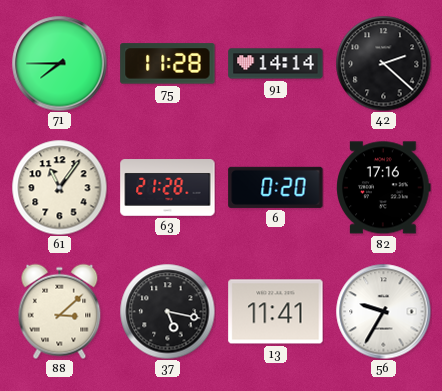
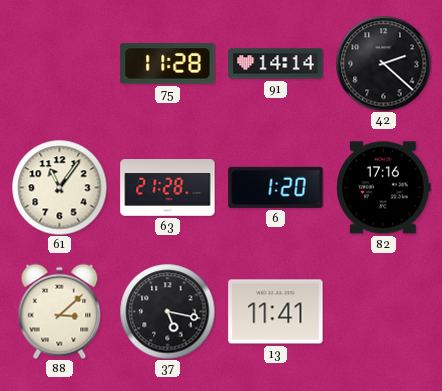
71: 7:45 -> none (59, 63)
6: 0:20 -> 1:20 (276, 187)
56: 9:35 -> none (383, 311)
